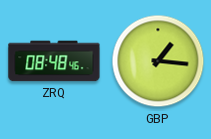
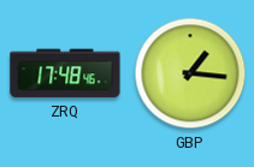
ZRQ: 08:48 -> 17:48 (65, 73)
